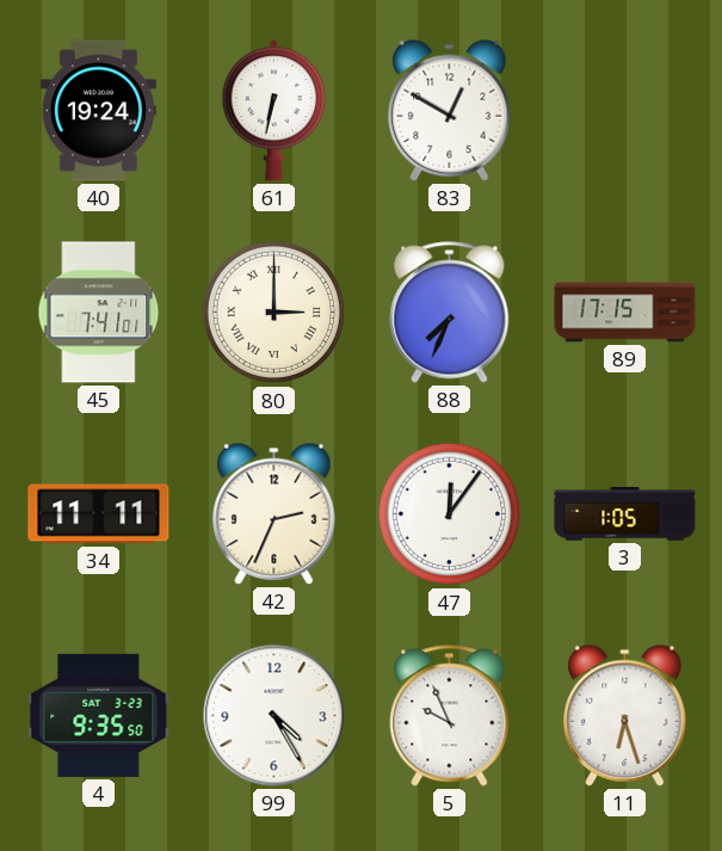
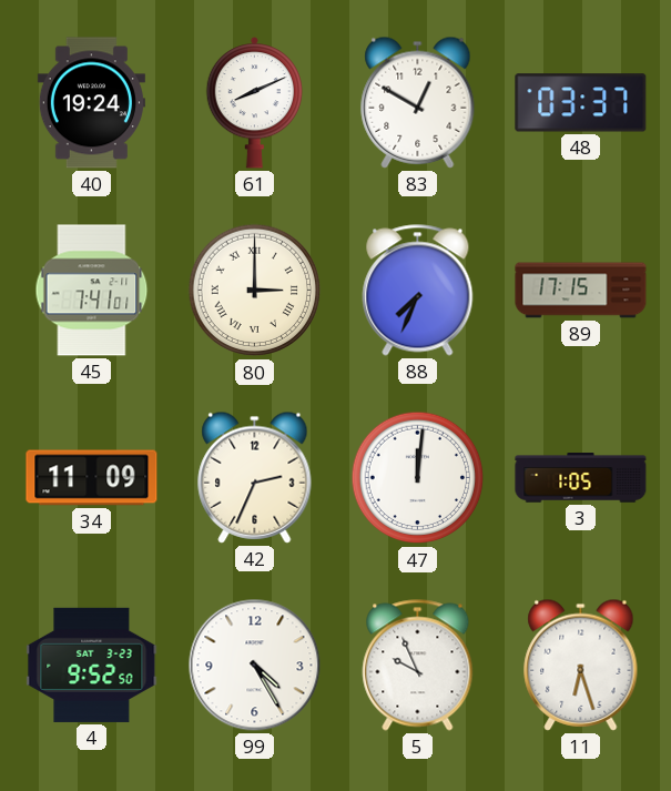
61: 6:32 -> 8:11 (255, 103)
48: none -> 03:37 (581, 103)
34: 11:11 -> 11:09 (92, 478)
47: 12:06 -> 12:01 (418, 478)
4: 9:35 -> 9:52 (92, 665)
